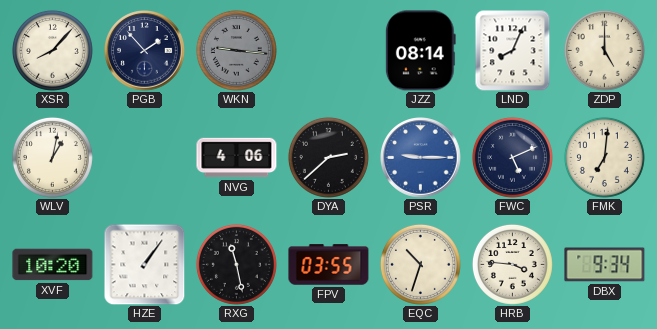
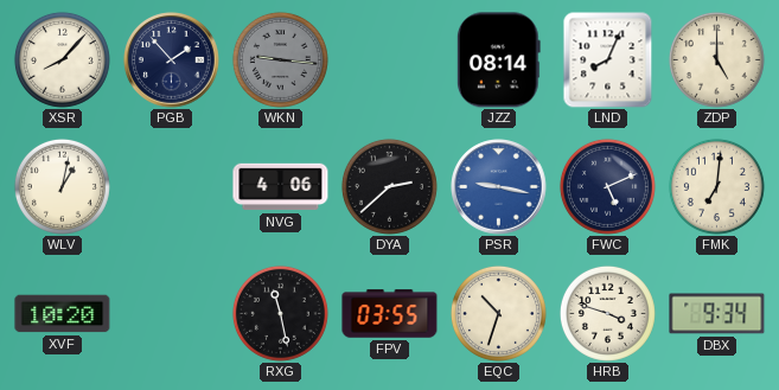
PSR: 9:15 -> 9:17 (499, 187)
HZE: 1:06 -> none (144, 264)
HRB: 3:46 -> 3:48 (607, 313)
